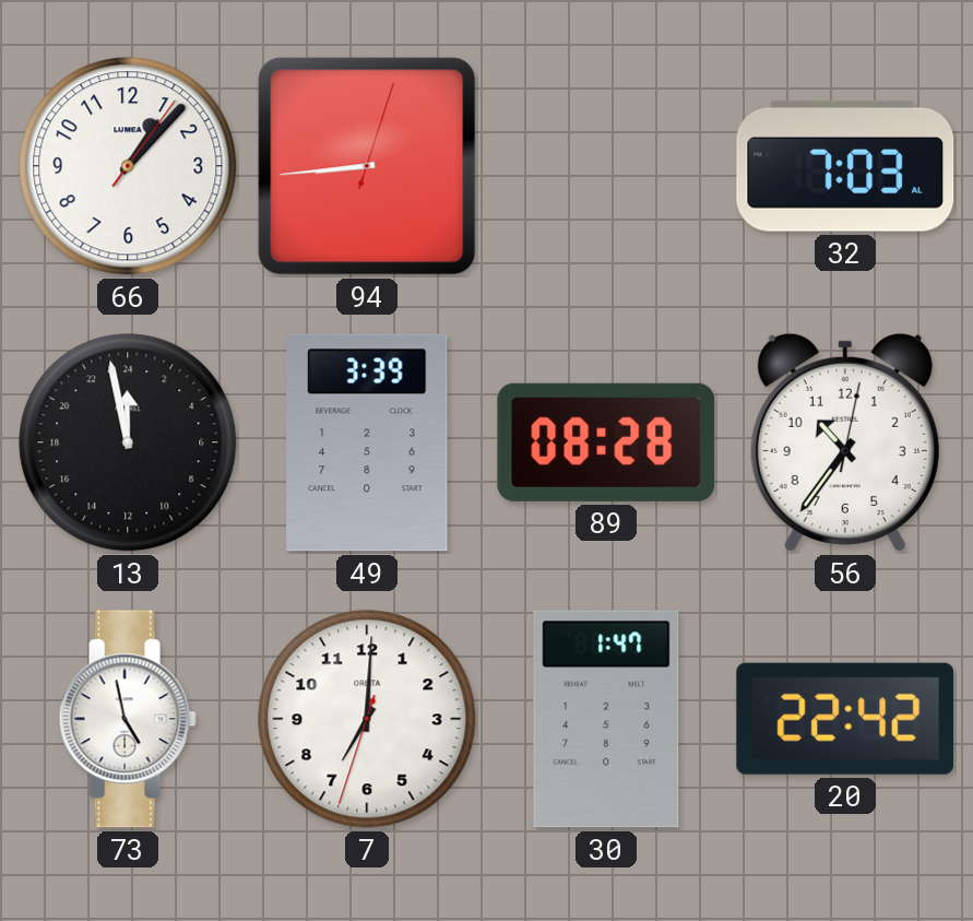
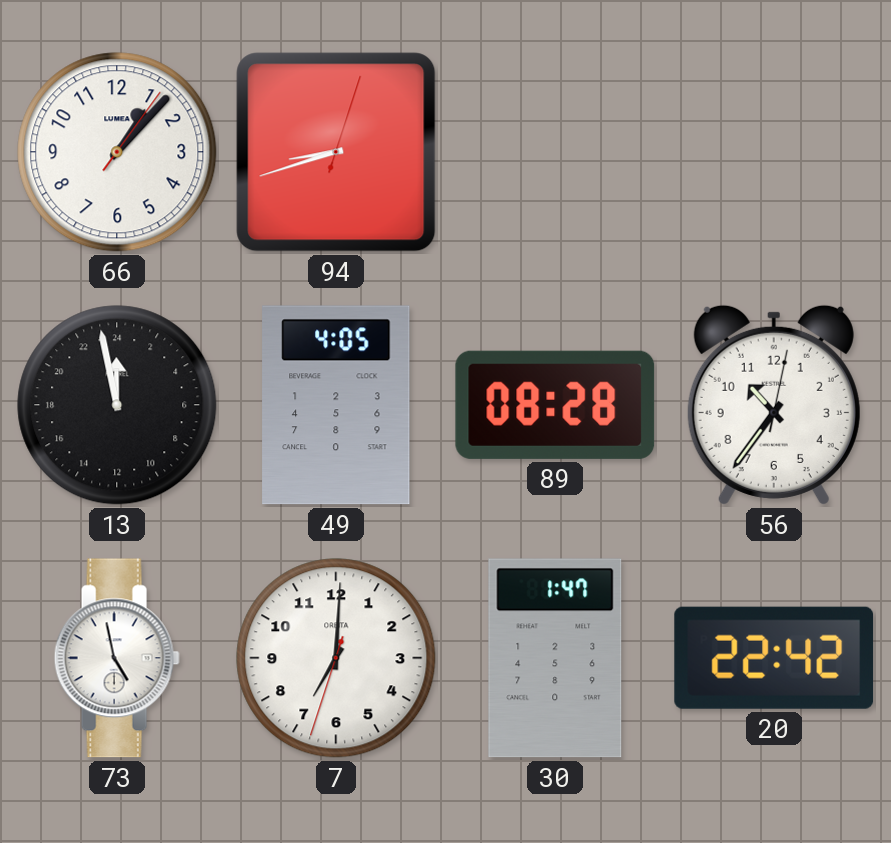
94: 8:44 -> 8:42 (336, 152)
32: 7:03 -> none (845, 166)
49: 3:39 -> 4:05 (336, 405)
